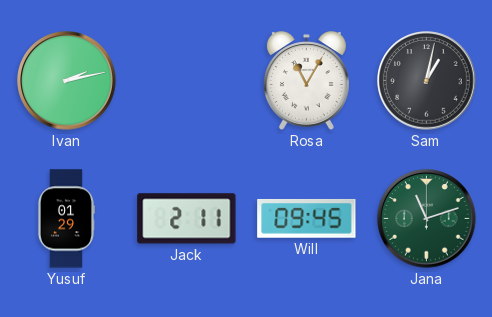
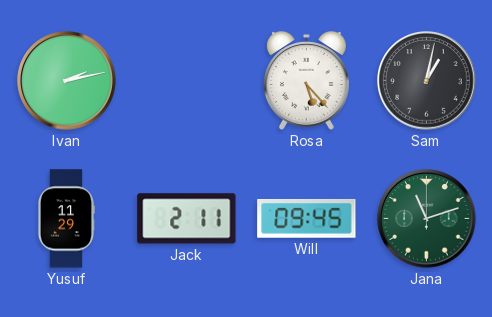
Rosa: 11:05 -> 5:23 (306, 81)
Yusuf: 01:29 -> 11:29 (66, 219)
